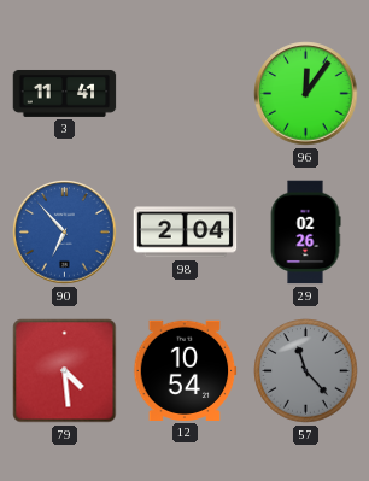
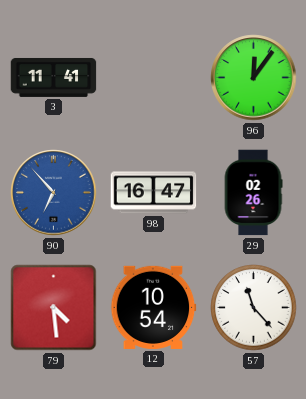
98: 2:04 -> 16:47 (154, 193)
57 dial: grey -> white (254, 308)
